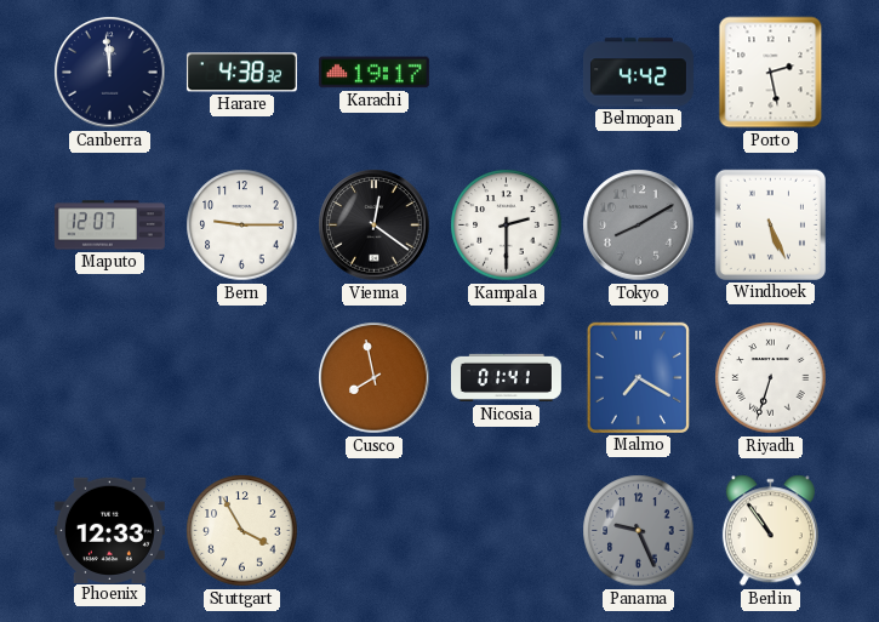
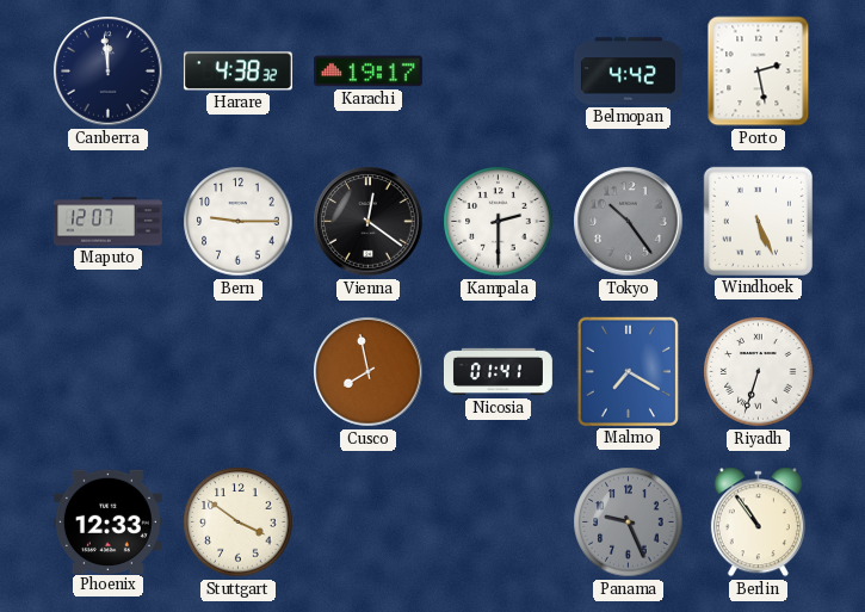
Tokyo: 8:10 -> 10:24 (629, 222)
Stuttgart: 3:55 -> 3:51 (239, 523)
